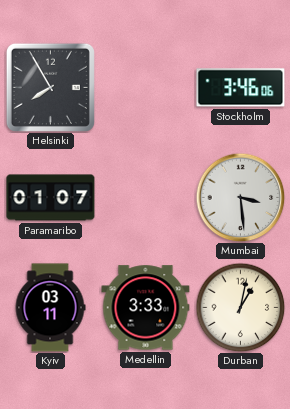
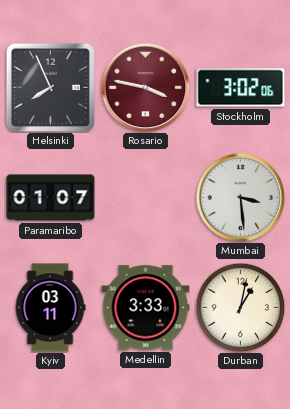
Helsinki: 7:55 -> 7:56 (50, 87)
Rosario: none -> 3:47 (145, 87)
Stockholm: 3:46 -> 3:02 (241, 88)
